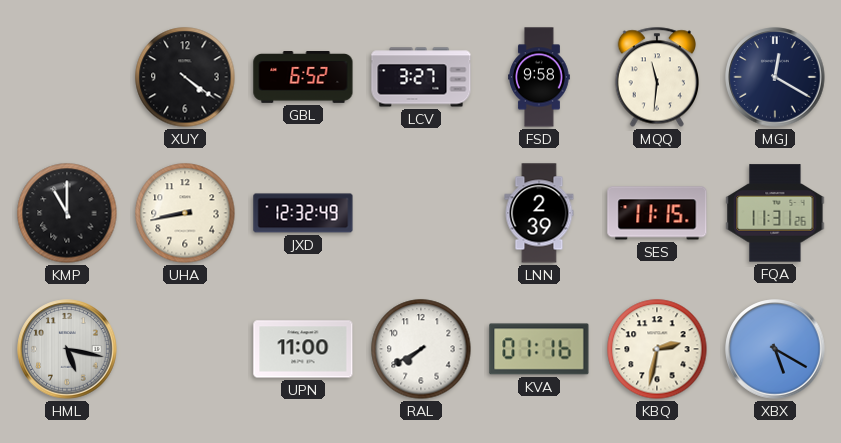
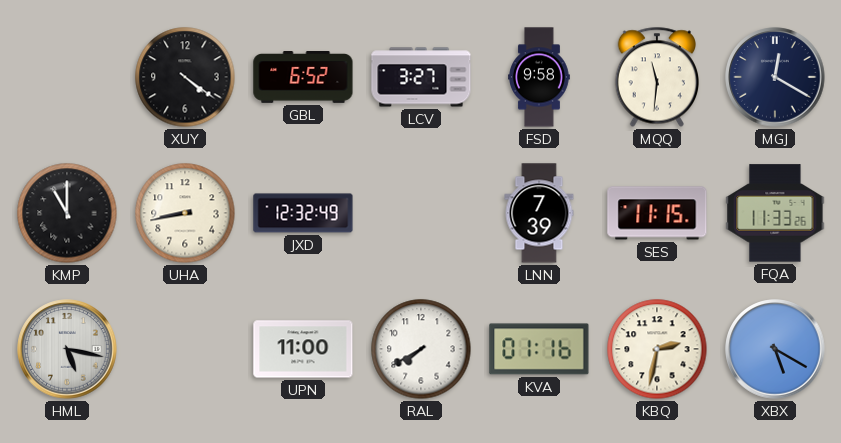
LNN: 2:39 -> 7:39 (539, 213)
FQA: 11:31 -> 11:33 (775, 213)
